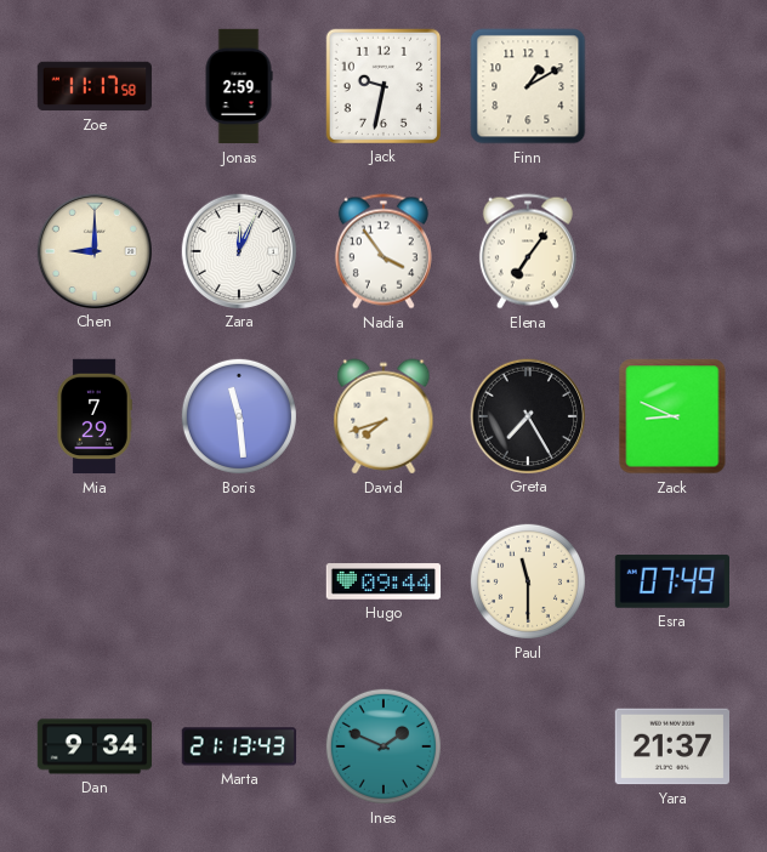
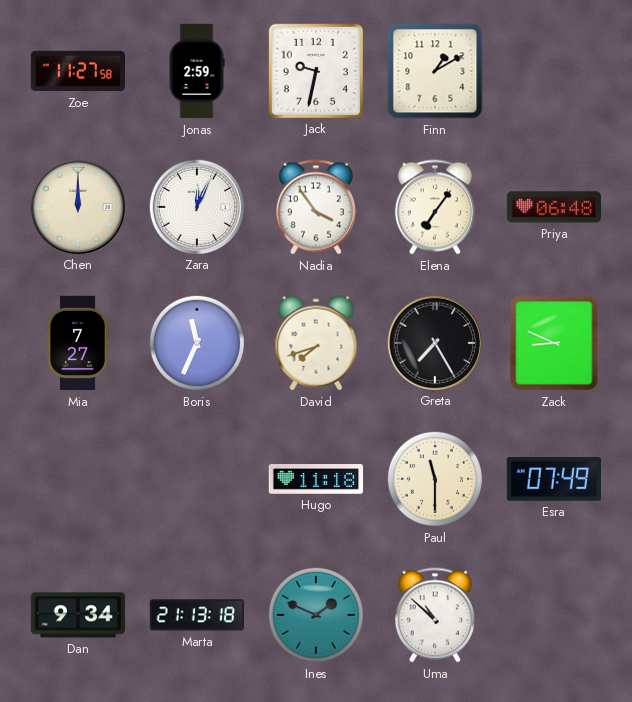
Zoe: 11:17 -> 11:27 (78, 71)
Chen: 9:00 -> 12:00 (77, 206)
Priya: none -> 06:48 (554, 207)
Mia: 7:29 -> 7:27 (78, 343)
Boris: 11:29 -> 11:34 (197, 343)
Hugo: 09:44 -> 11:18 (316, 479)
Marta: 21:13:43 -> 21:13:18 (197, 615)
Uma: none -> 10:52 (435, 615)
Yara: 21:37 -> none (671, 746)
